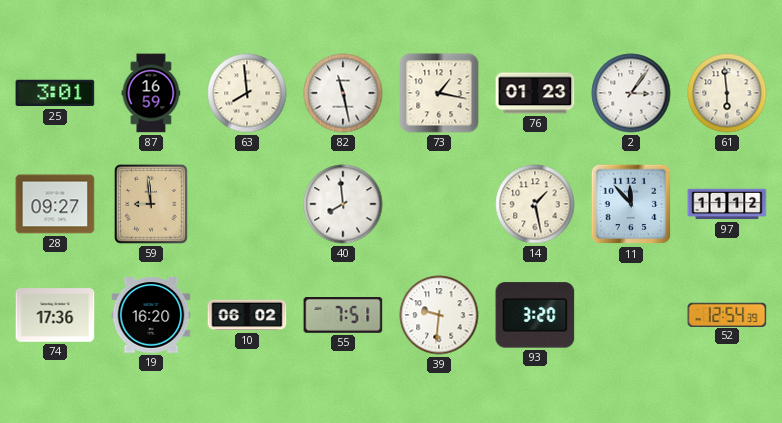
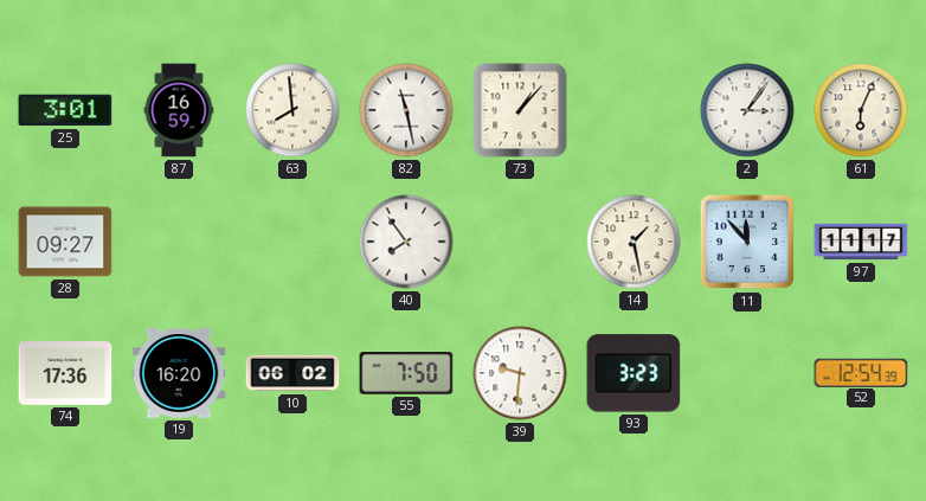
73: 1:17 -> 1:07 (520, 110)
76: 01:23 -> none (535, 93)
61: 5:59 -> 6:04 (861, 110)
59: 8:59 -> none (151, 204)
40: 7:59 -> 7:54 (406, 242)
97: 11:12 -> 11:17 (861, 242)
55: 7:51 -> 7:50 (406, 374)
93: 3:20 -> 3:23 (634, 373)
